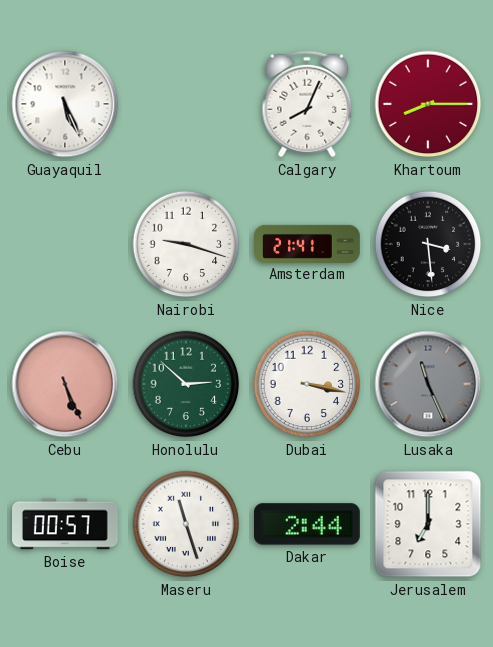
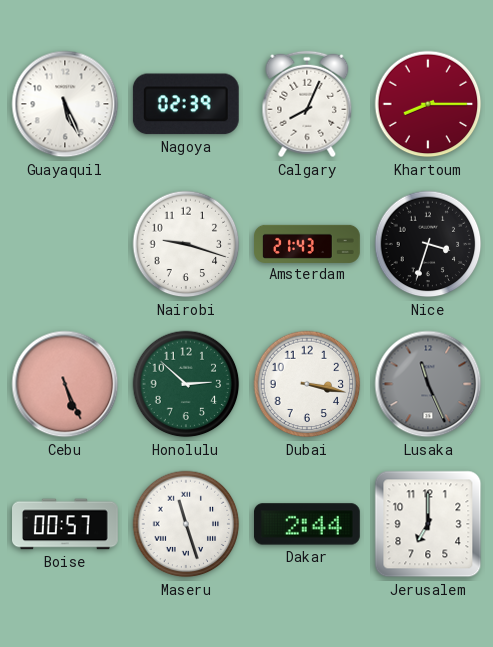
Nagoya: none -> 02:39 (186, 104)
Amsterdam: 21:41 -> 21:43 (307, 243)
Nice: 3:29 -> 3:33 (428, 244)
